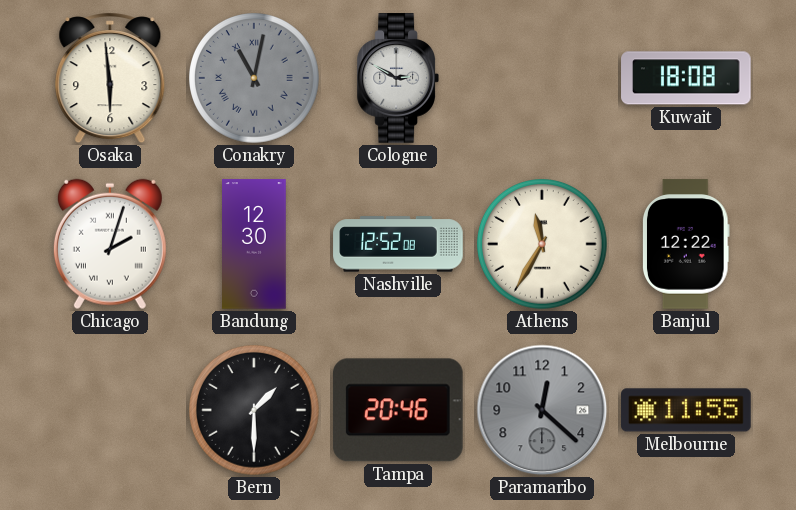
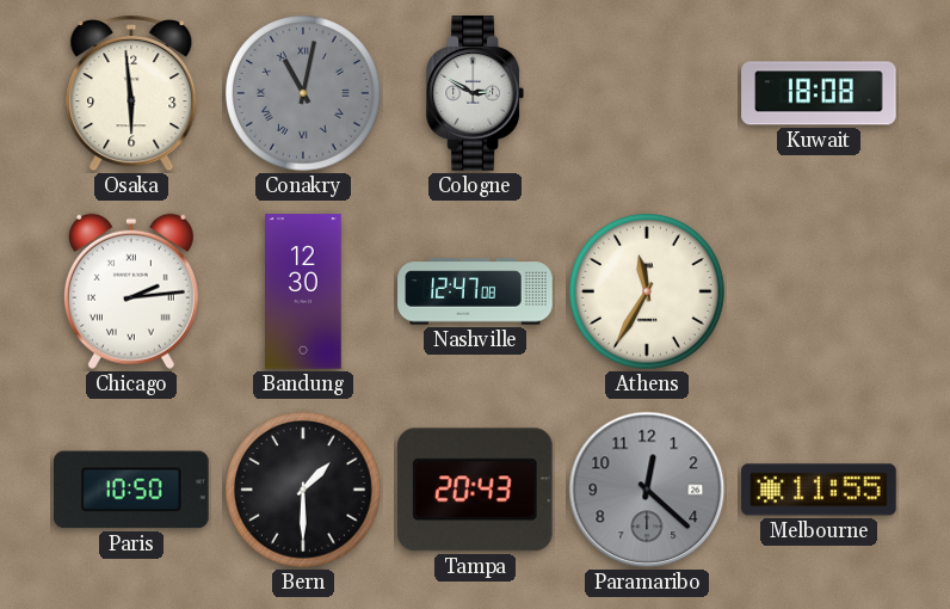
Chicago: 2:03 -> 2:14 (131, 291)
Nashville: 12:52 -> 12:47 (475, 291)
Banjul: 12:22 -> none (687, 244)
Paris: none -> 10:50 (132, 490)
Tampa: 20:46 -> 20:43 (475, 490)
